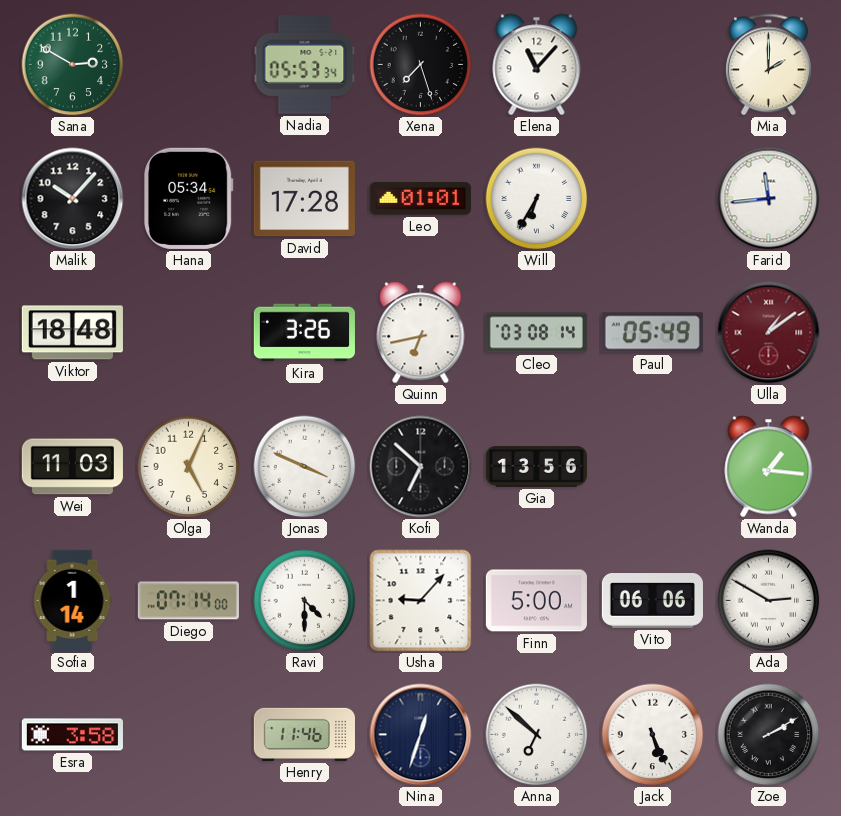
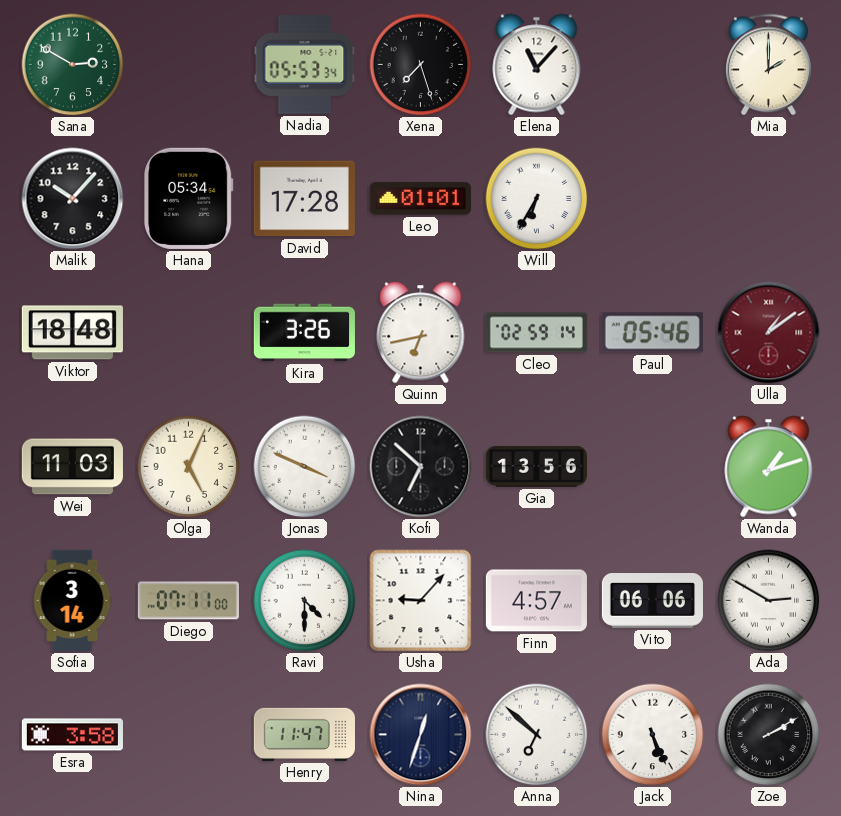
Farid: 11:44 -> none (769, 199)
Cleo: 03:08 -> 02:59 (536, 333)
Paul: 05:49 -> 05:46 (652, 333)
Wanda: 1:16 -> 1:12 (769, 467)
Sofia: 1:14 -> 3:14 (72, 600)
Diego: 07:14 -> 07:11 (188, 601)
Finn: 5:00 -> 4:57 (536, 601)
Henry: 11:46 -> 11:47 (304, 734)
